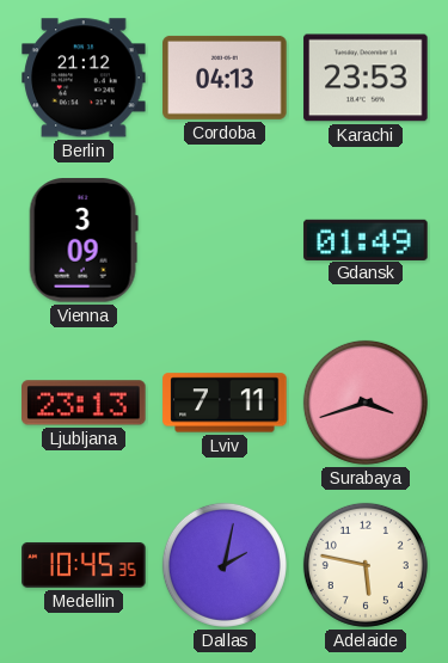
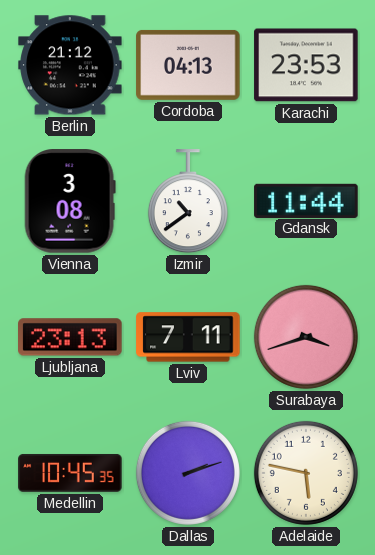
Vienna: 3:09 -> 3:08 (70, 201)
Izmir: none -> 10:39 (188, 202)
Gdansk: 01:49 -> 11:44 (306, 200)
Dallas: 2:02 -> 2:12 (188, 473)
